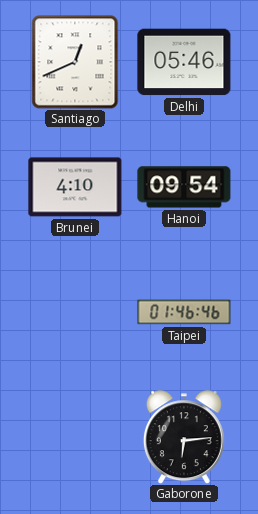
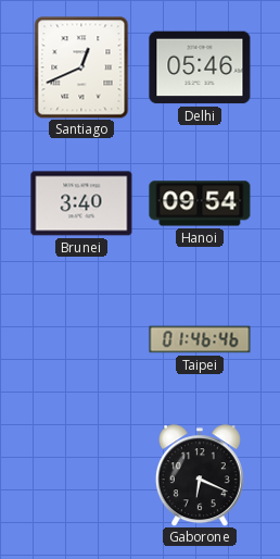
Brunei: 4:10 -> 3:40 (81, 203)
Gaborone: 6:14 -> 6:19 (200, 475)
